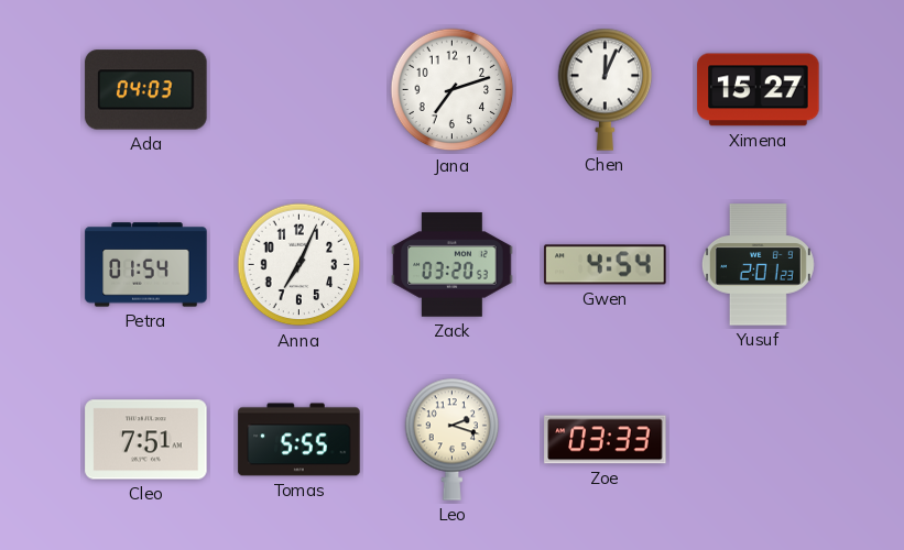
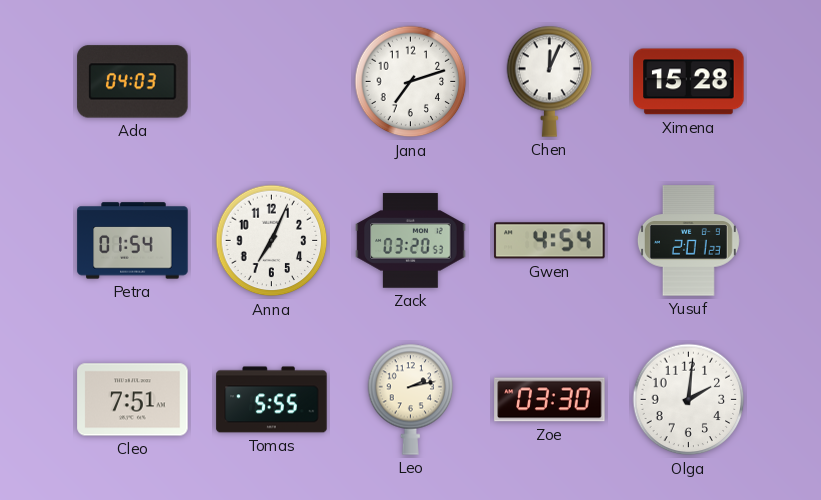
Ximena: 15:27 -> 15:28 (689, 82)
Leo: 2:18 -> 2:13 (411, 399)
Zoe: 03:33 -> 03:30 (550, 400)
Olga: none -> 2:01 (689, 400)
